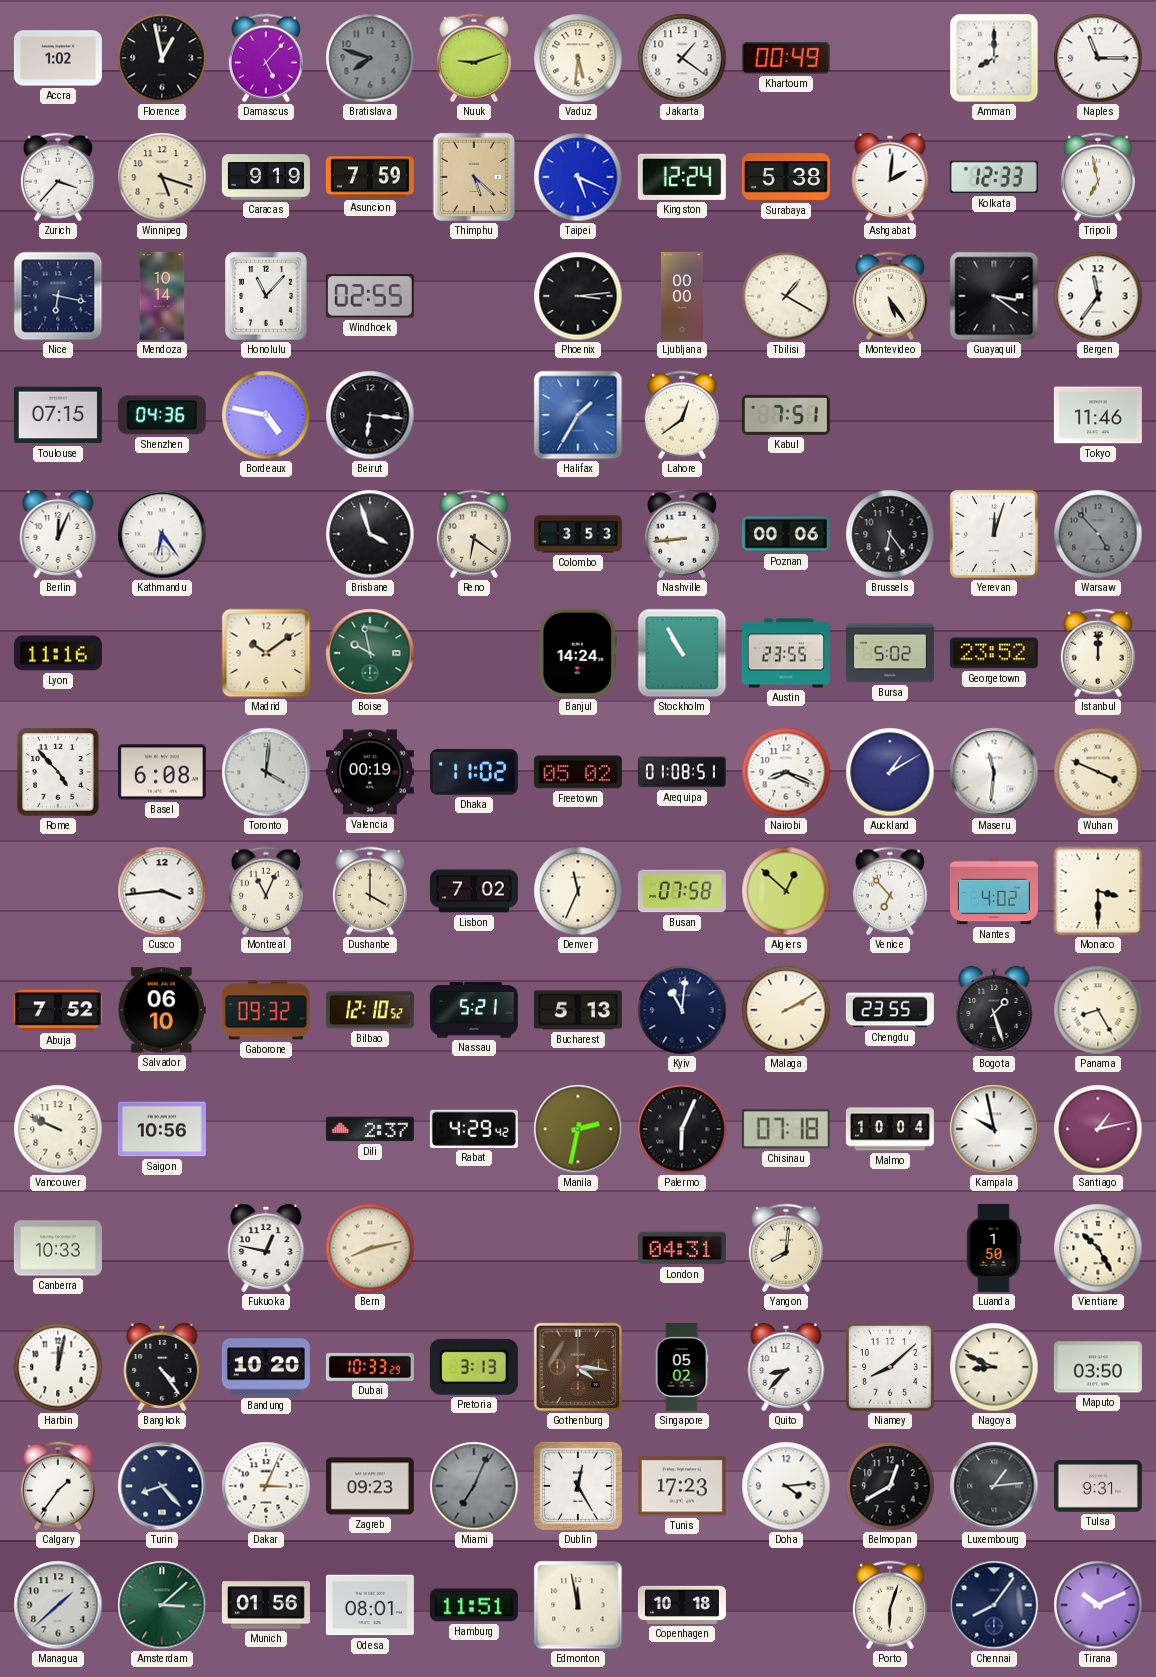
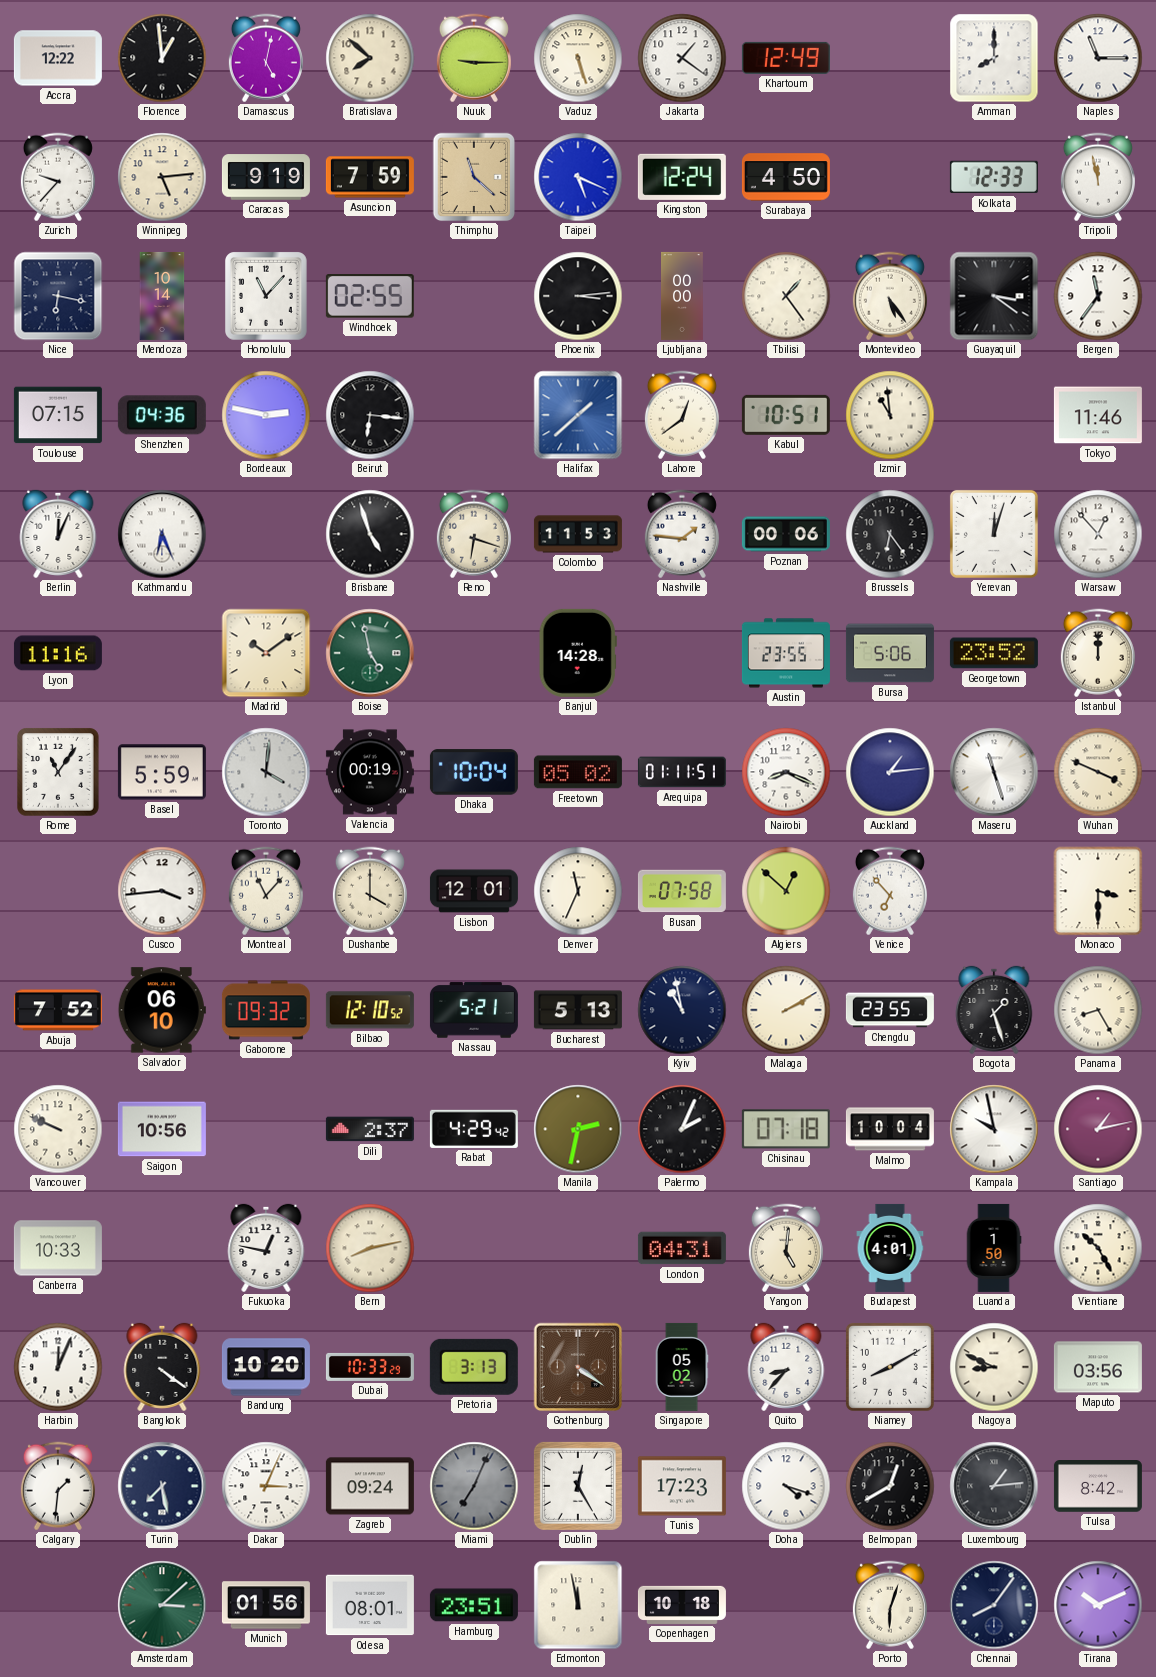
Accra: 1:02 -> 12:22 (58, 58)
Florence: 12:58 -> 12:59 (162, 58)
Damascus: 5:07 -> 5:02 (266, 58)
Bratislava: 7:48 -> 7:52 (370, 58)
Bratislava dial: grey -> cream (370, 58)
Nuuk: 9:12 -> 9:15 (474, 58)
Vaduz: 5:31 -> 5:27 (578, 58)
Khartoum: 00:49 -> 12:49 (786, 58)
Zurich: 3:37 -> 9:37 (58, 177)
Winnipeg: 5:18 -> 5:14 (162, 177)
Thimphu: 5:22 -> 11:22 (474, 177)
Surabaya: 5:38 -> 4:50 (786, 177)
Ashgabat: 2:01 -> none (890, 177)
Tripoli: 6:58 -> 11:58 (1098, 177)
Tbilisi: 1:20 -> 1:24 (786, 296)
Bordeaux: 4:47 -> 2:47 (266, 415)
Halifax: 1:35 -> 1:38 (578, 415)
Kabul: 7:51 -> 10:51 (786, 415)
Izmir: none -> 10:59 (890, 415)
Kathmandu: 6:24 -> 6:26 (162, 534)
Brisbane: 3:57 -> 4:57 (370, 534)
Reno: 6:21 -> 6:18 (474, 534)
Colombo: 3:53 -> 11:53 (578, 534)
Nashville: 8:44 -> 1:46 (682, 534)
Warsaw: 4:53 -> 12:53 (1098, 534)
Warsaw dial: grey -> white (1098, 534)
Boise: 9:58 -> 4:58 (370, 653)
Banjul: 14:24 -> 14:28 (578, 653)
Stockholm: 10:55 -> none (682, 653)
Bursa: 5:02 -> 5:06 (890, 653)
Rome: 4:53 -> 11:06 (59, 773)
Basel: 6:08 -> 5:59 (162, 772)
Dhaka: 11:02 -> 10:04 (474, 772)
Arequipa: 01:08 -> 01:11 (682, 772)
Auckland: 1:10 -> 1:14 (890, 772)
Maseru: 11:31 -> 11:27 (994, 772)
Montreal: 11:04 -> 11:07 (266, 891)
Lisbon: 7:02 -> 12:01 (474, 891)
Nantes: 4:02 -> none (994, 891)
Kyiv: 11:01 -> 10:58 (682, 1010)
Palermo: 6:04 -> 2:04 (682, 1129)
Yangon: 8:01 -> 5:01 (786, 1248)
Budapest: none -> 4:01 (890, 1248)
Harbin: 12:02 -> 12:04 (58, 1367)
Bangkok: 4:24 -> 4:21 (162, 1367)
Gothenburg: 4:16 -> 4:21 (578, 1367)
Niamey: 8:08 -> 8:10 (890, 1367)
Maputo: 03:50 -> 03:56 (1098, 1367)
Calgary: 1:36 -> 1:31 (58, 1486)
Turin: 8:23 -> 7:28 (162, 1486)
Zagreb: 09:23 -> 09:24 (370, 1486)
Doha: 4:14 -> 4:18 (786, 1486)
Tulsa: 9:31 -> 8:42 (1098, 1486)
Managua: 1:38 -> none (58, 1605)
Hamburg: 11:51 -> 23:51 (474, 1605)
